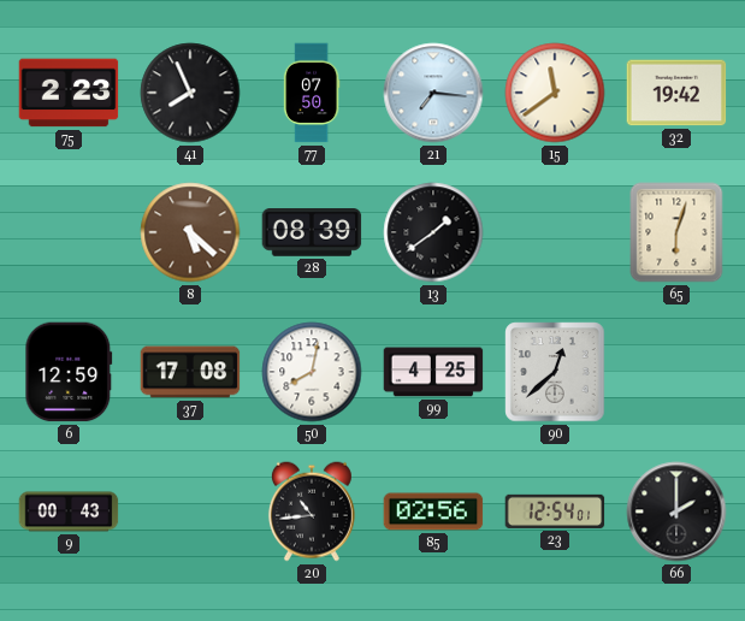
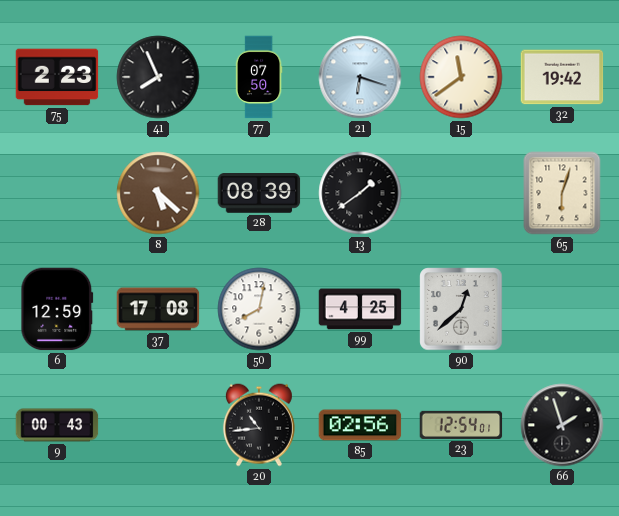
21: 7:16 -> 6:18 (360, 77)
66: 2:00 -> 1:57 (562, 425)
